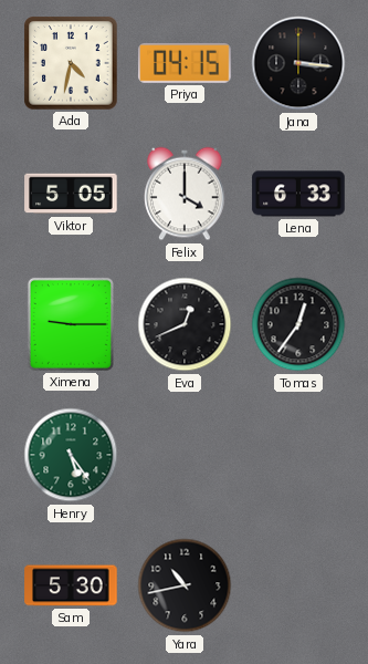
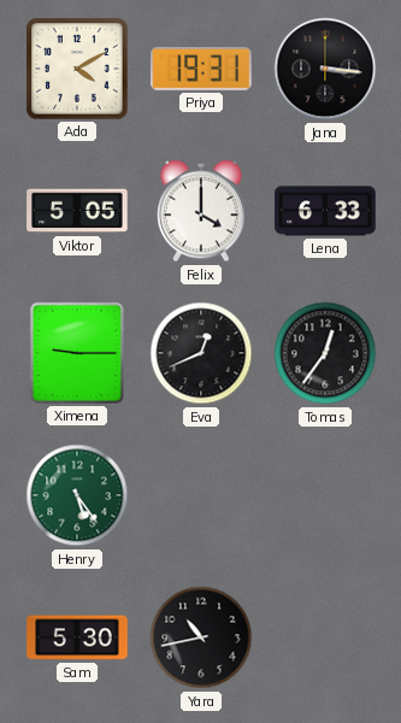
Ada: 4:32 -> 4:10 (77, 69)
Priya: 04:15 -> 19:31 (201, 69)
